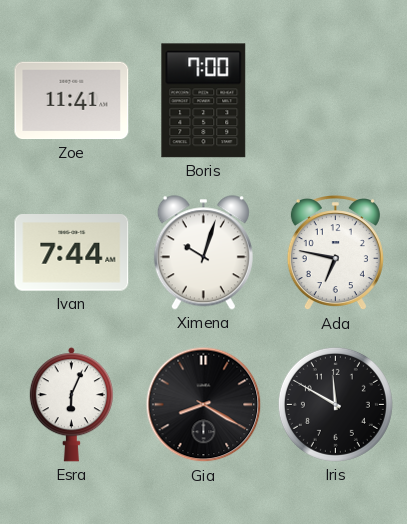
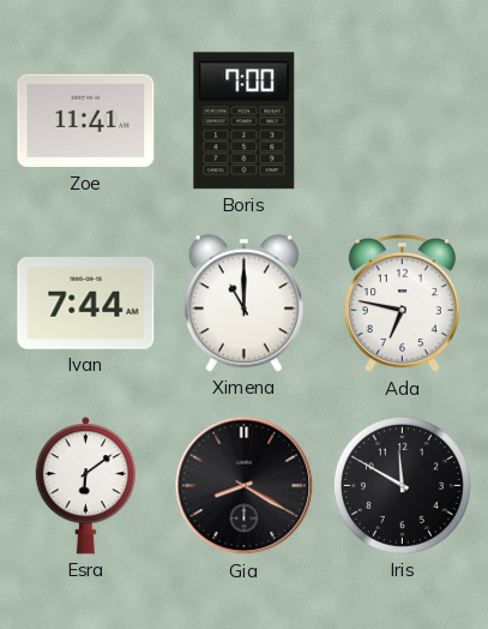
Ximena: 10:03 -> 11:00 (243, 304)
Esra: 6:04 -> 6:09 (85, 486)
